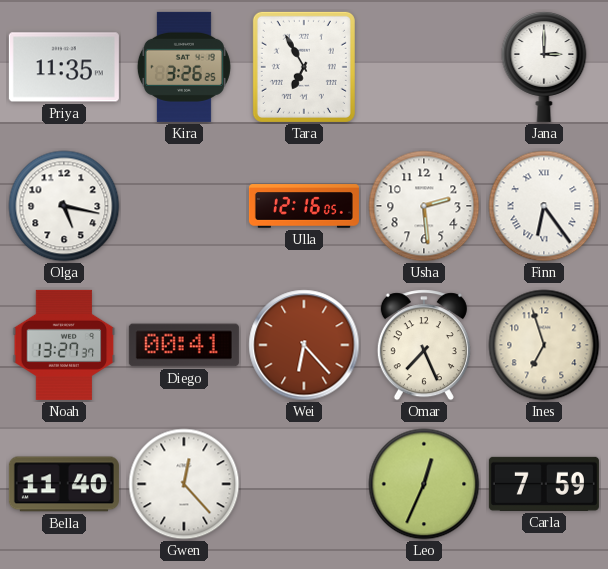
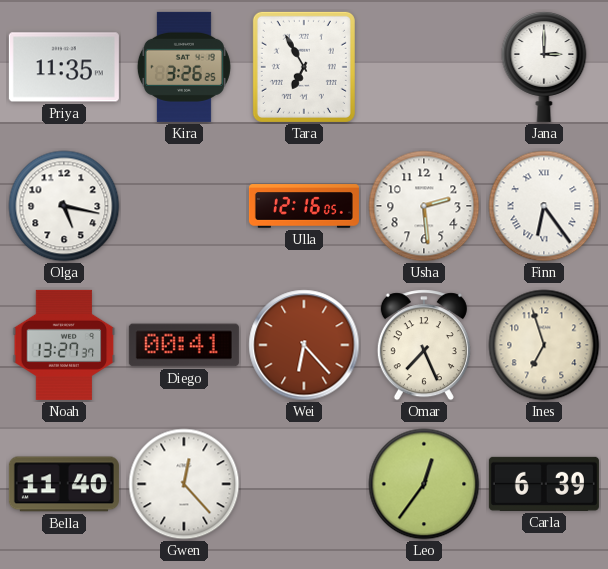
Leo: 12:34 -> 12:36 (424, 484)
Carla: 7:59 -> 6:39 (544, 484)
